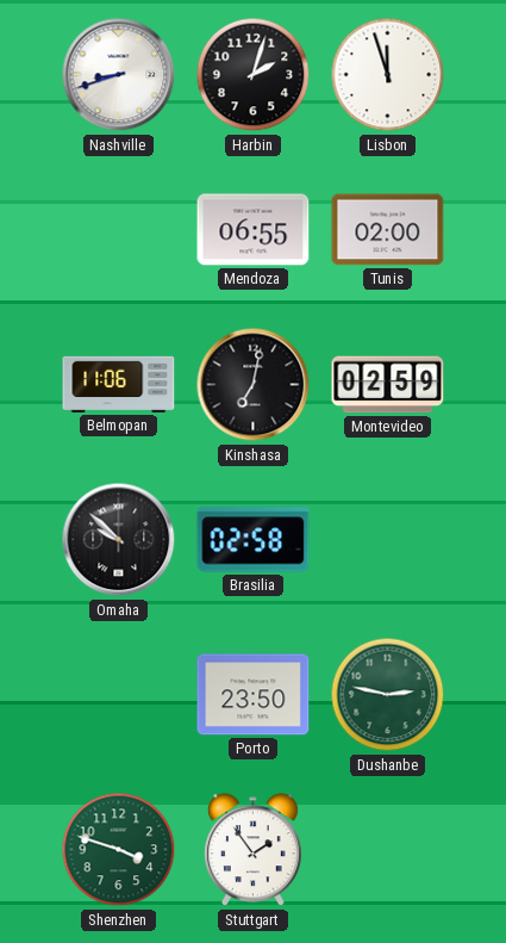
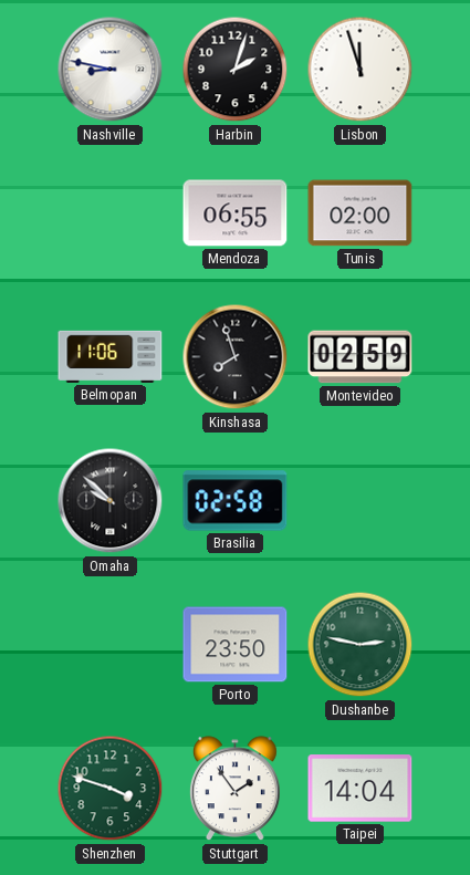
Nashville: 8:42 -> 8:47 (111, 70)
Kinshasa: 7:02 -> 7:57 (236, 357)
Taipei: none -> 14:04 (361, 789)
